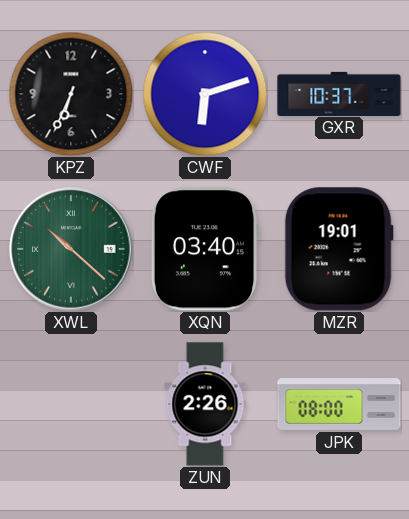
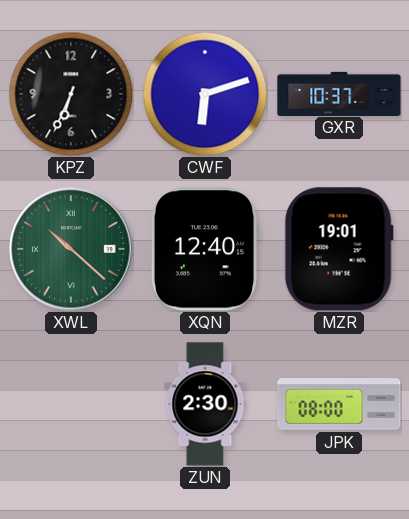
XQN: 03:40 -> 12:40 (205, 249)
ZUN: 2:26 -> 2:30 (205, 404)
